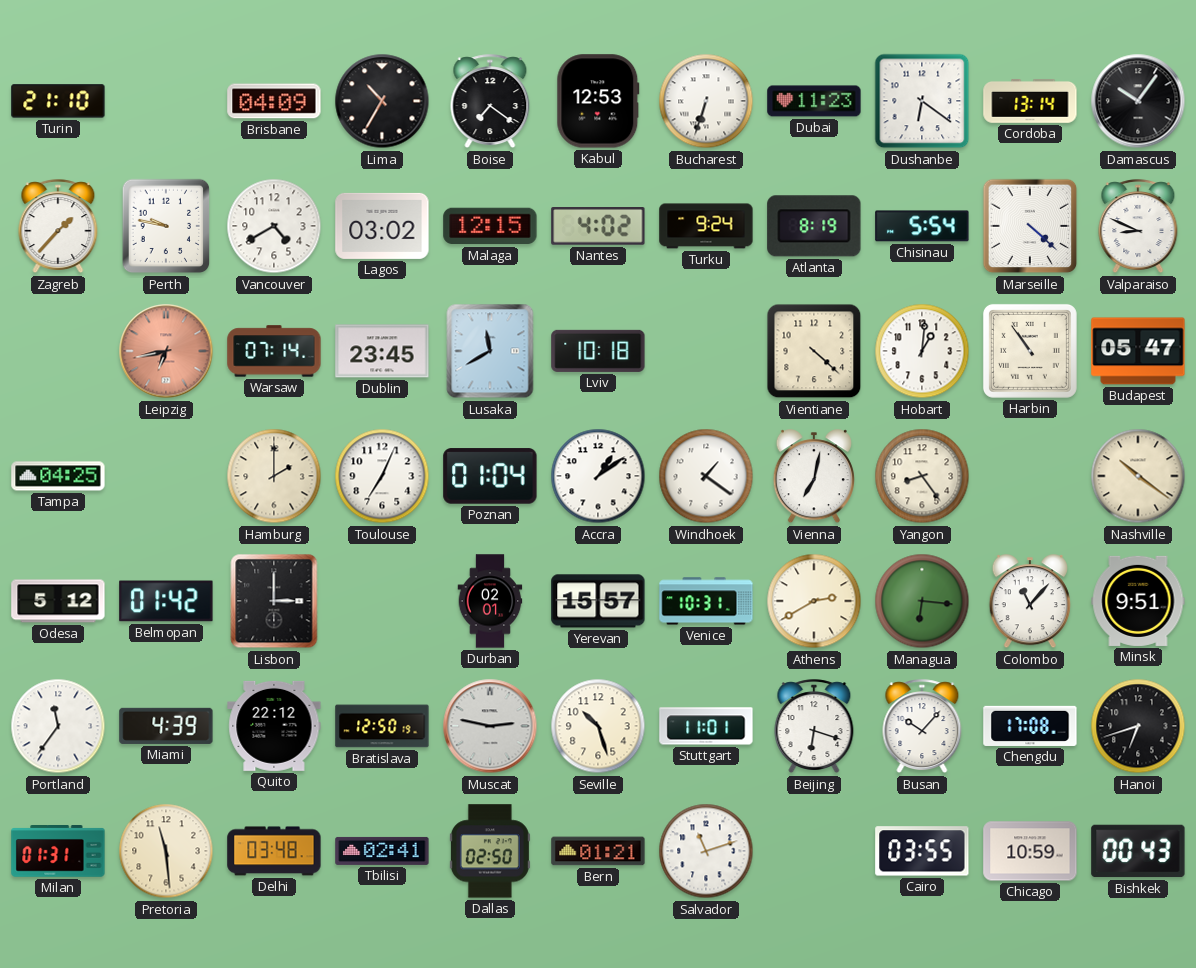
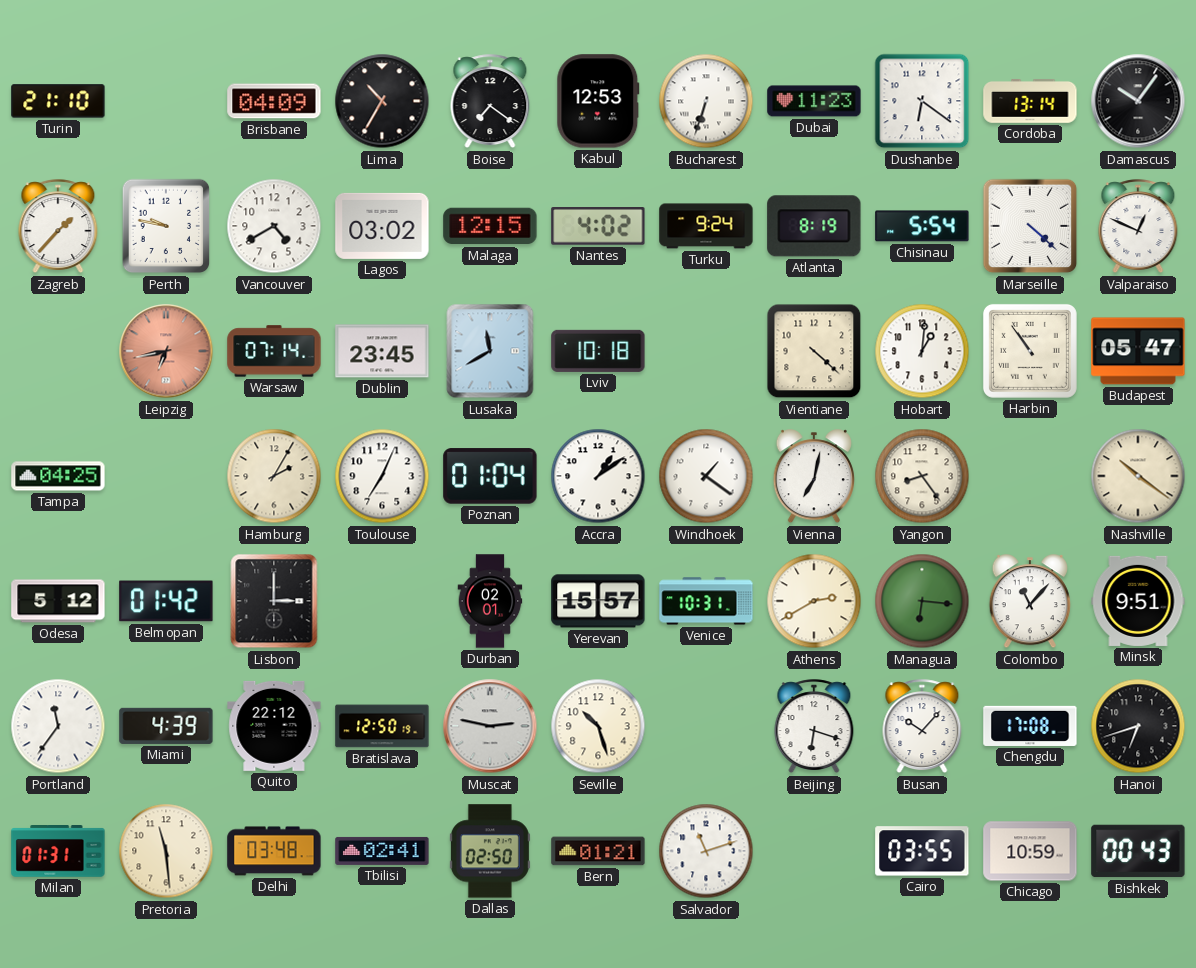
Valparaiso: 8:49 -> 12:49 (1138, 227)
Hamburg: 2:00 -> 2:05 (274, 476)
Stuttgart: 11:01 -> none (706, 726)
